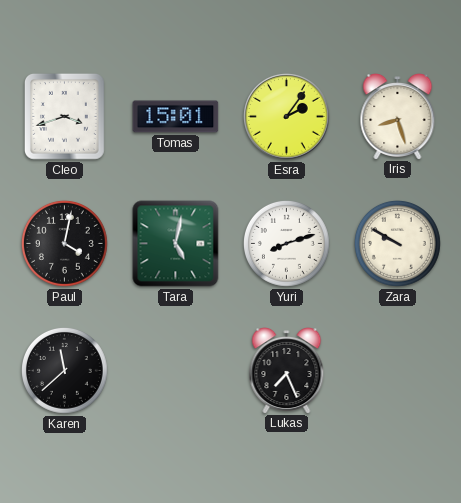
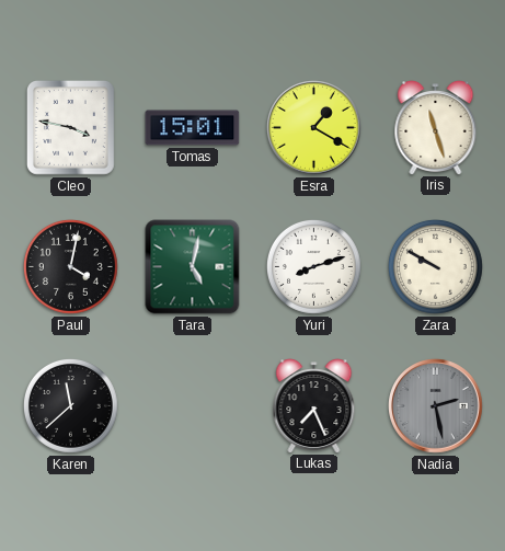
Cleo: 3:42 -> 3:47 (70, 128)
Esra: 2:06 -> 1:20 (314, 128)
Iris: 8:27 -> 11:27 (436, 128)
Nadia: none -> 2:28 (436, 406)
